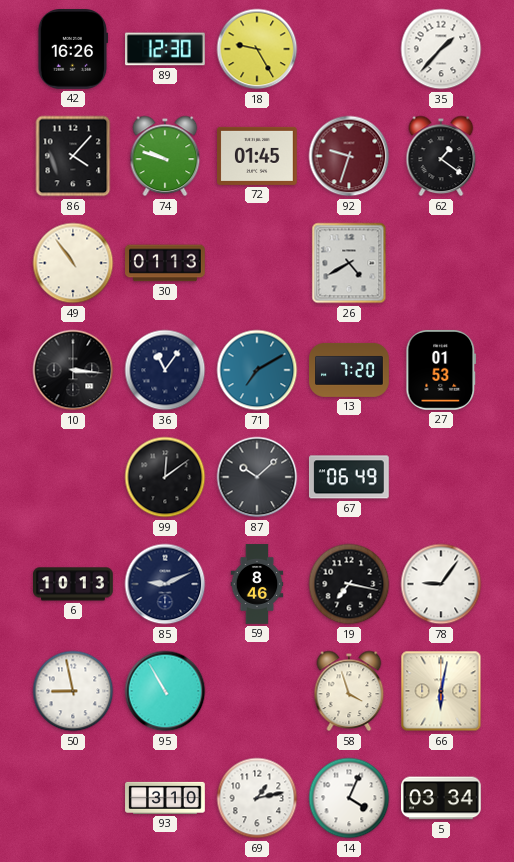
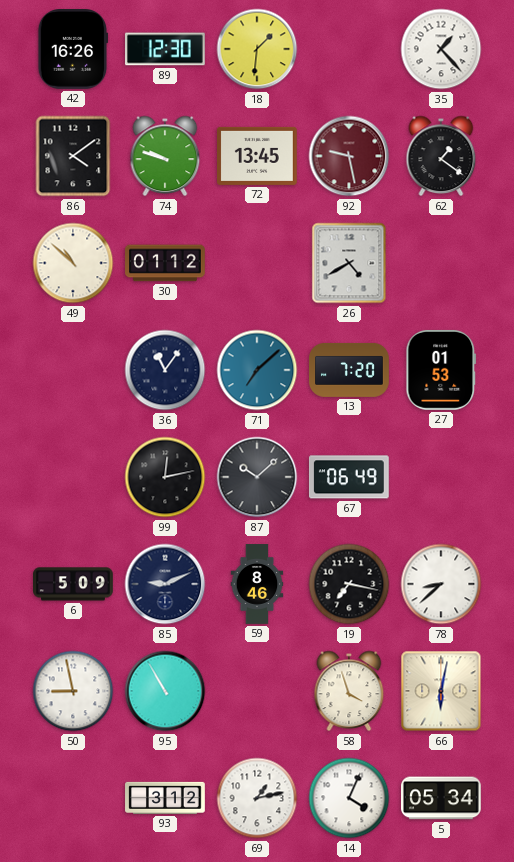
18: 9:25 -> 1:31 (257, 49)
35: 1:37 -> 1:23 (441, 49)
86: 4:07 -> 4:09 (73, 156)
72: 01:45 -> 13:45 (258, 156)
92: 9:33 -> 9:28 (349, 156)
49: 10:54 -> 10:52 (73, 263)
30: 01:13 -> 01:12 (166, 263)
10: 3:16 -> none (73, 370)
71: 7:10 -> 7:08 (257, 370)
99: 12:09 -> 12:13 (165, 477)
6: 10:13 -> 5:09 (74, 584)
78: 9:06 -> 8:38 (441, 584)
93: 3:10 -> 3:12 (165, 798)
5: 03:34 -> 05:34 (442, 798)
